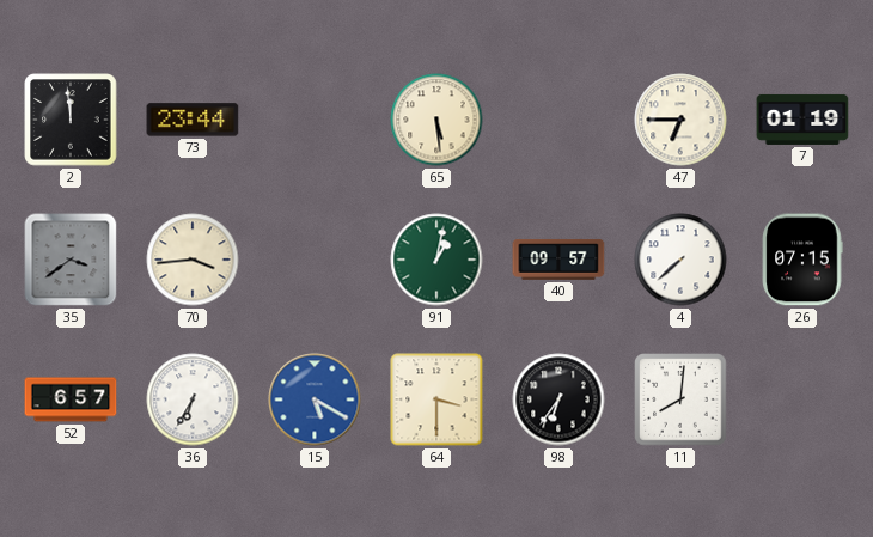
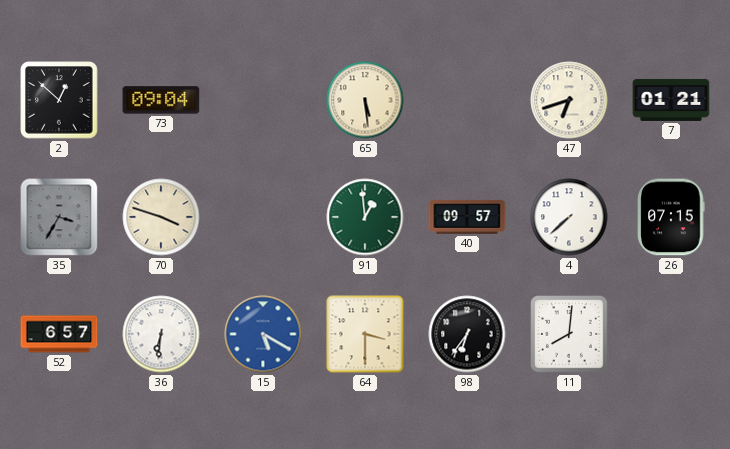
2: 11:59 -> 12:52 (59, 100)
73: 23:44 -> 09:04 (161, 100)
47: 6:45 -> 6:42 (569, 100)
7: 01:19 -> 01:21 (671, 100)
35: 3:39 -> 3:35 (59, 217)
70: 3:44 -> 3:48 (161, 217)
91: 1:02 -> 12:59 (365, 217)
36: 6:35 -> 6:31 (161, 334)
